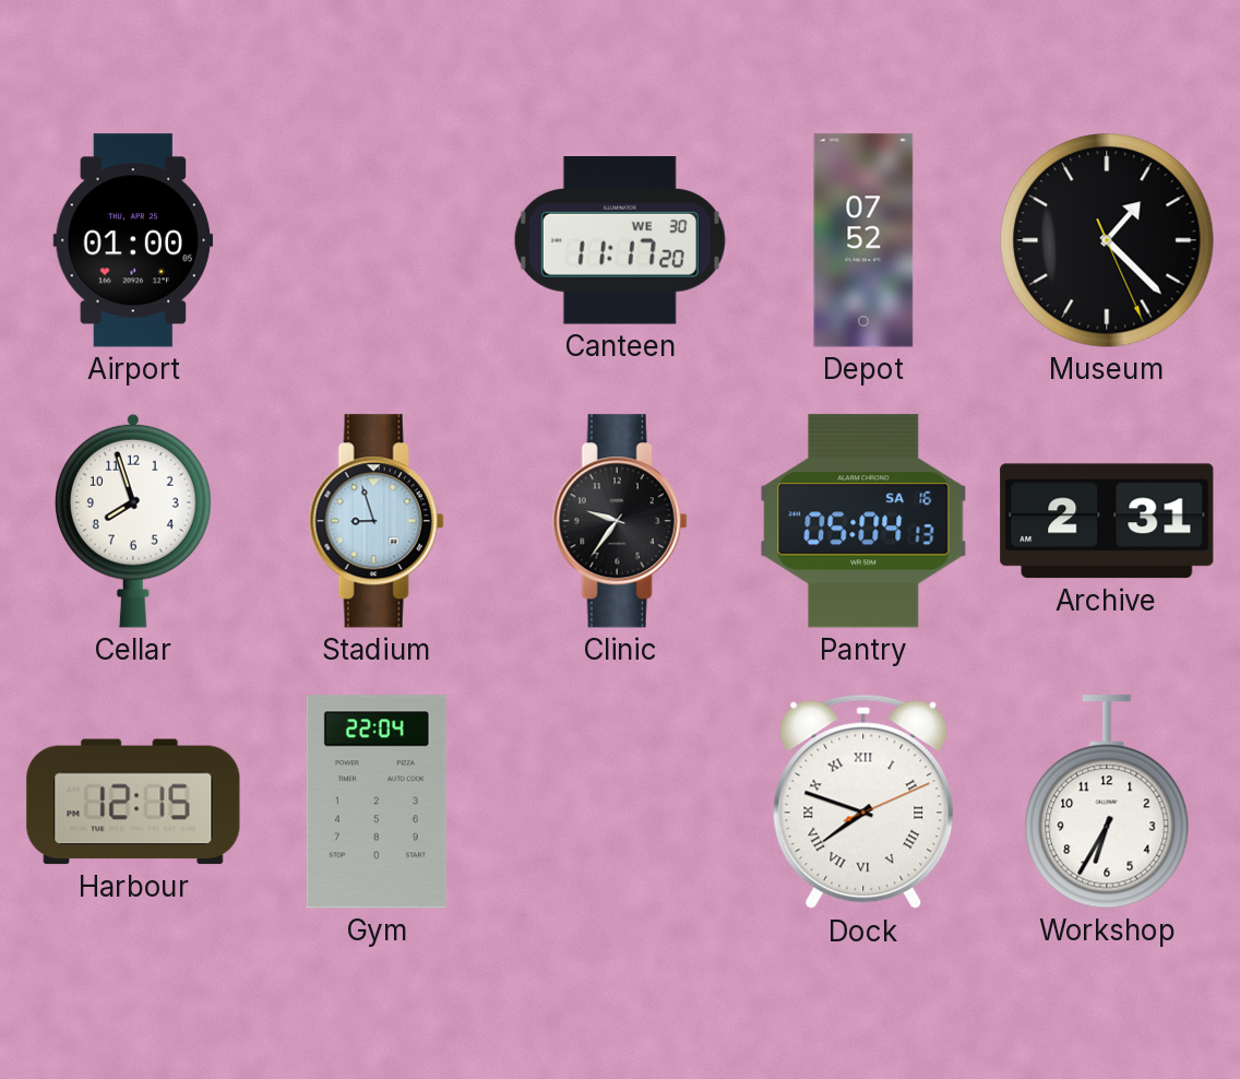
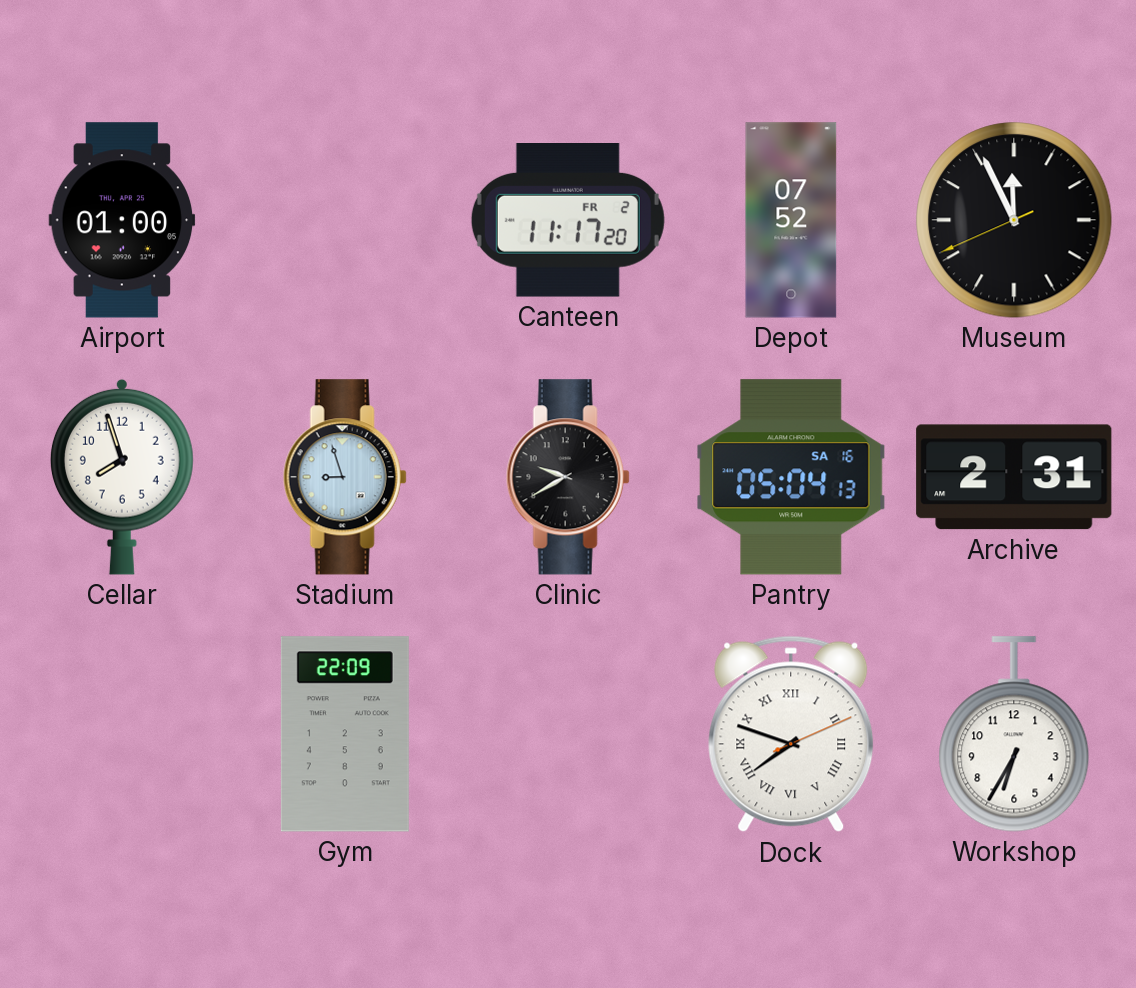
Canteen date: WE 30 -> FR 2 (568, 221)
Museum: 1:22 -> 11:55 (1014, 220)
Clinic: 9:36 -> 9:40 (568, 477)
Harbour: 12:15 -> none (133, 802)
Gym: 22:04 -> 22:09 (345, 734)
